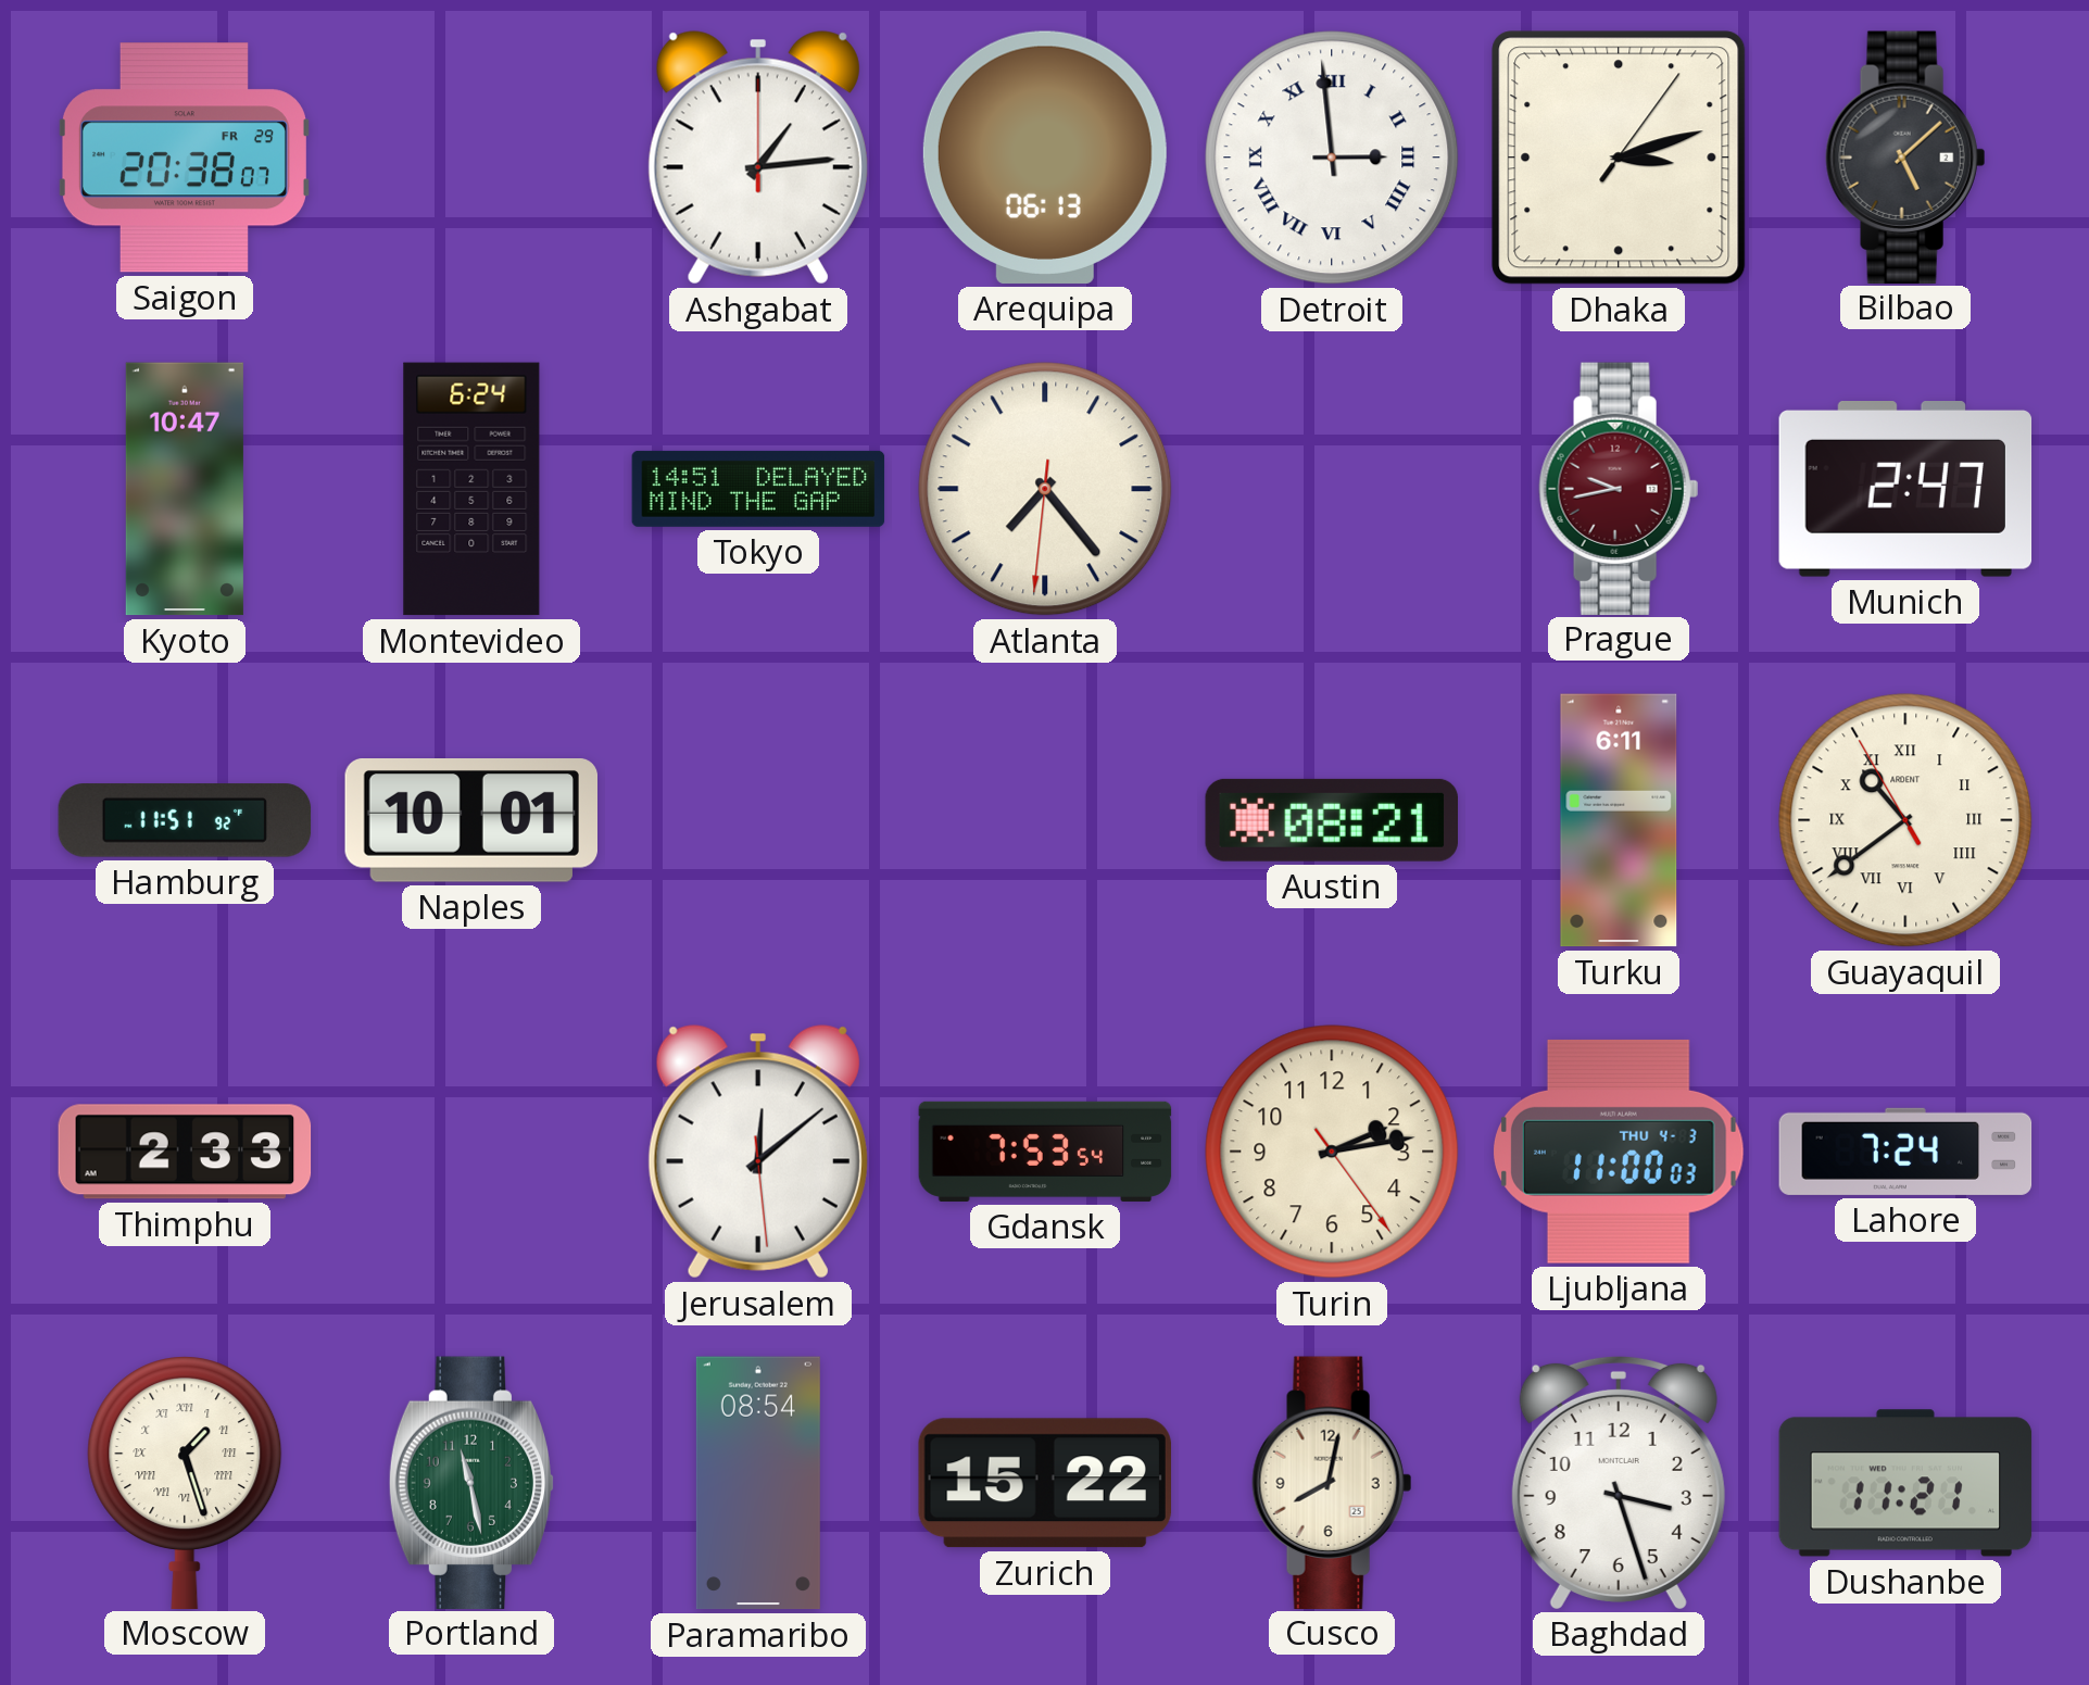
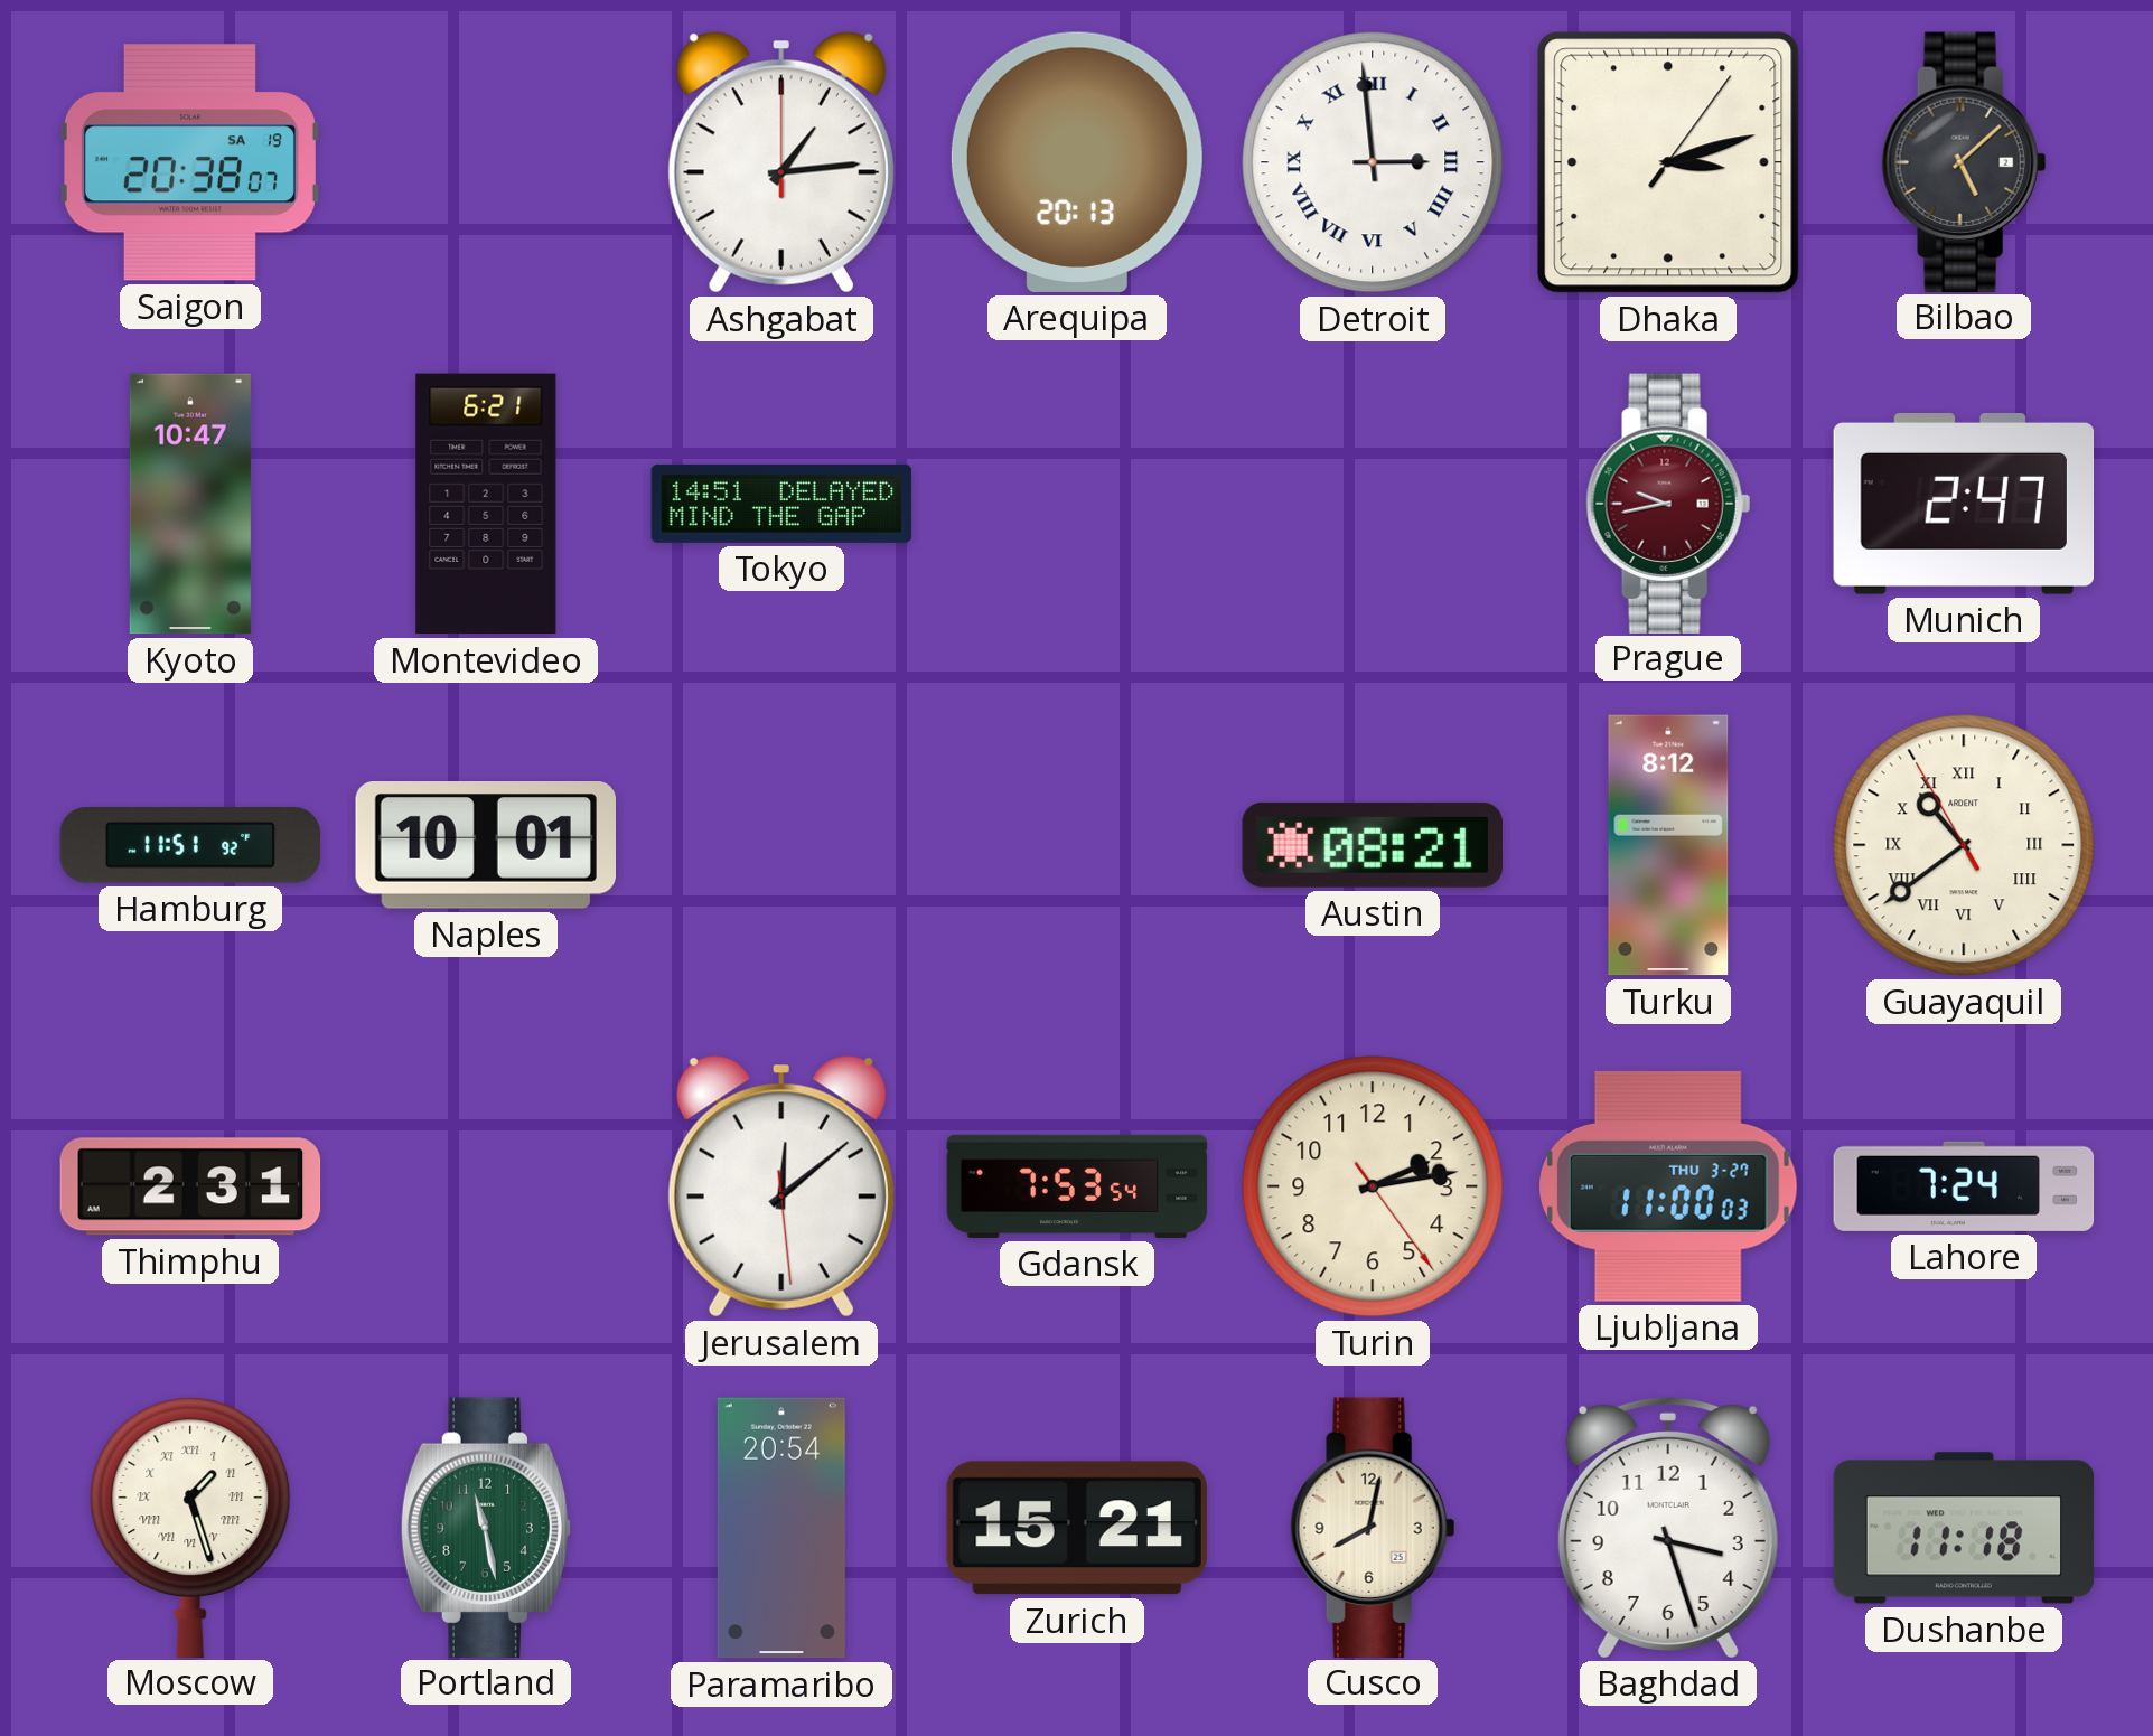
Saigon date: FR 29 -> SA 19 (189, 162)
Arequipa: 06:13 -> 20:13 (1077, 162)
Montevideo: 6:24 -> 6:21 (486, 504)
Atlanta: 7:23 -> none (1045, 489)
Turku: 6:11 -> 8:12 (1668, 845)
Thimphu: 2:33 -> 2:31 (190, 1186)
Ljubljana date: THU 4-3 -> THU 3-27 (1669, 1186)
Paramaribo: 08:54 -> 20:54 (781, 1528)
Zurich: 15:22 -> 15:21 (1077, 1528)
Dushanbe: 11:21 -> 11:18 (1964, 1528)
